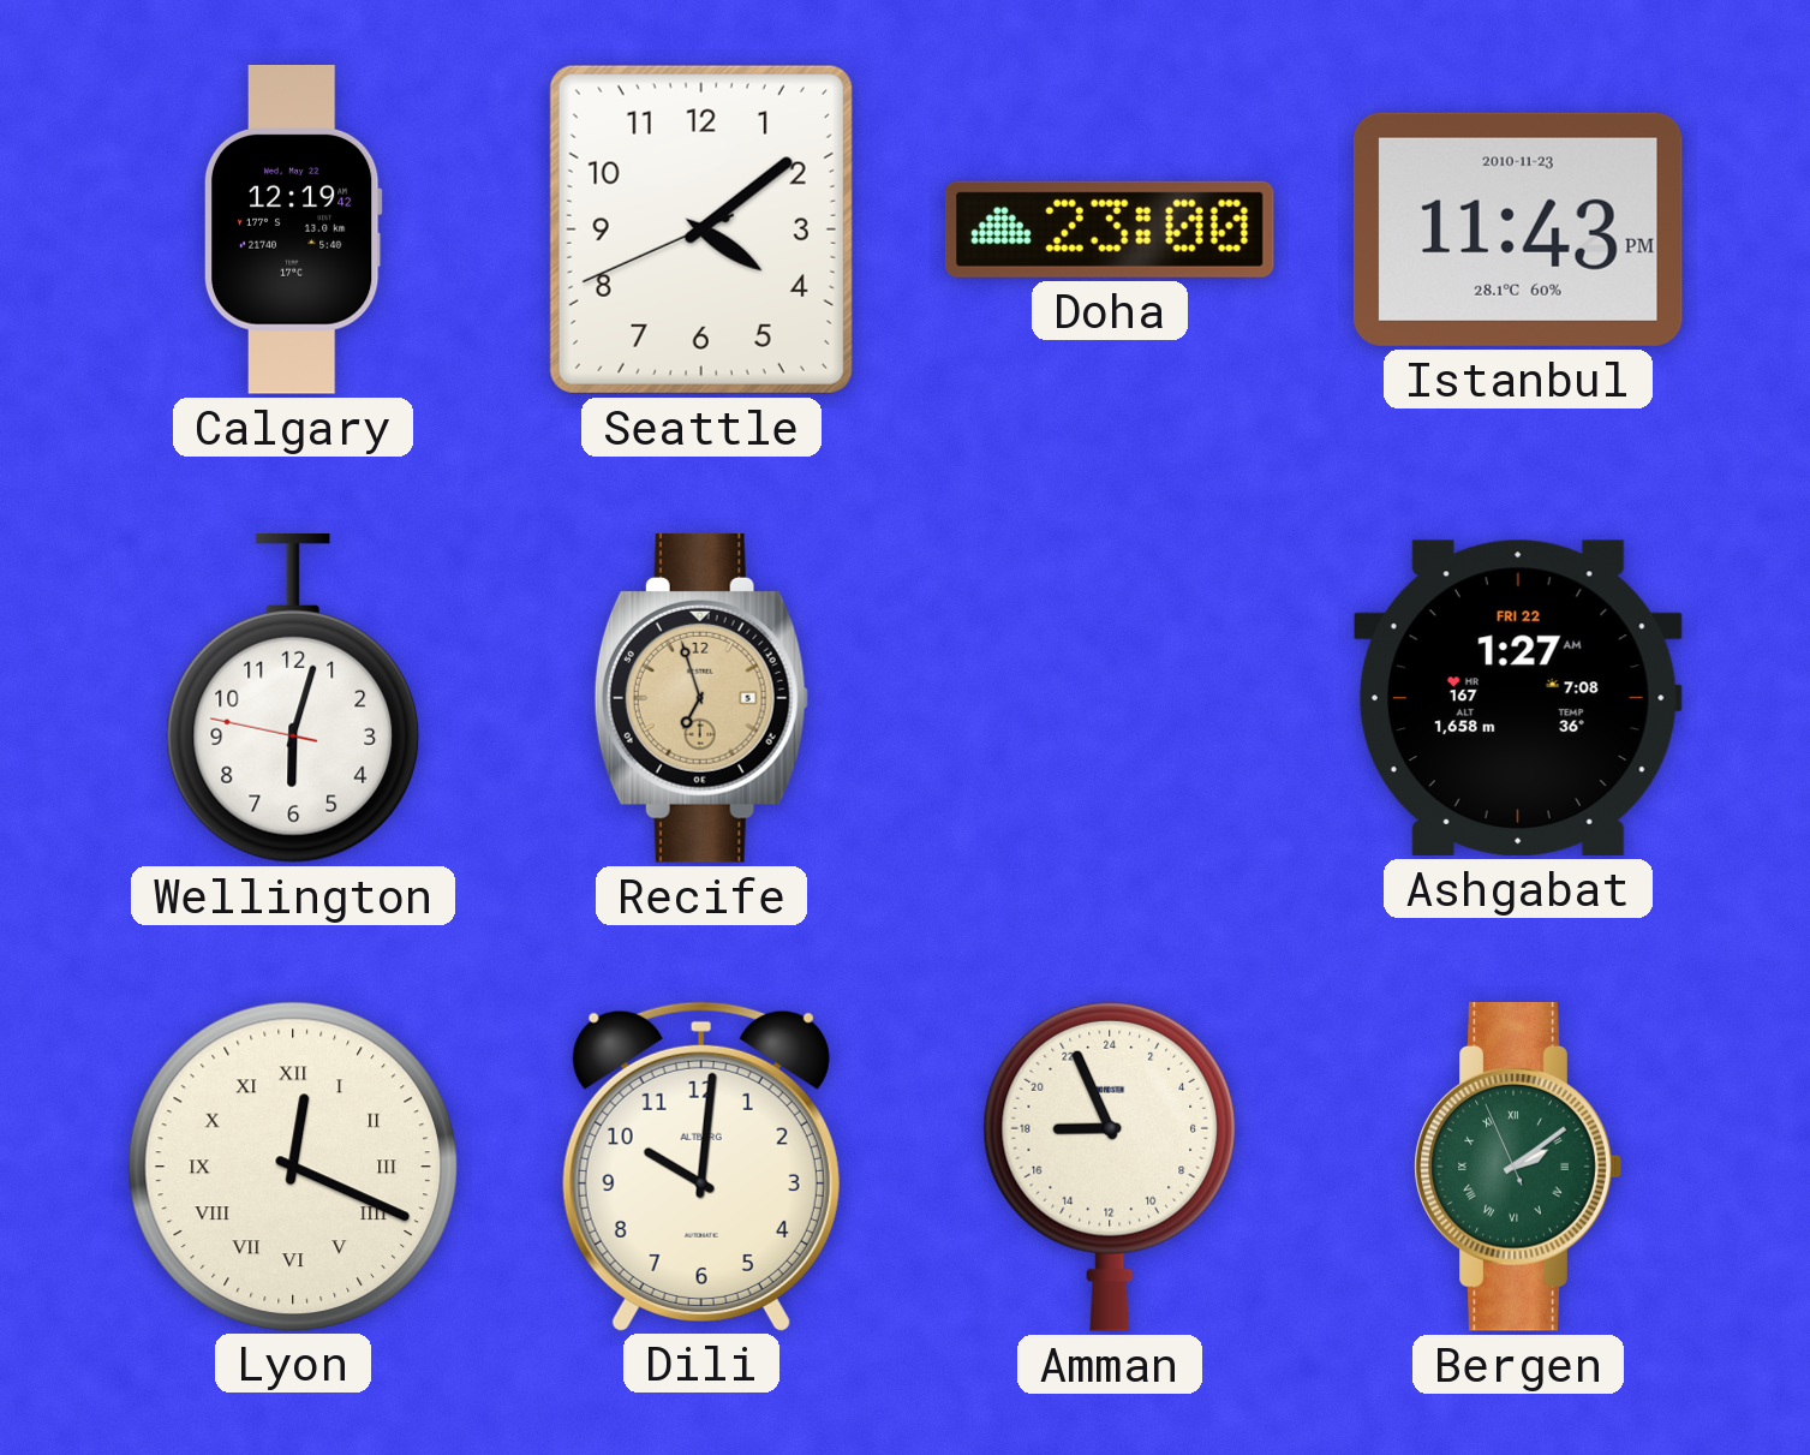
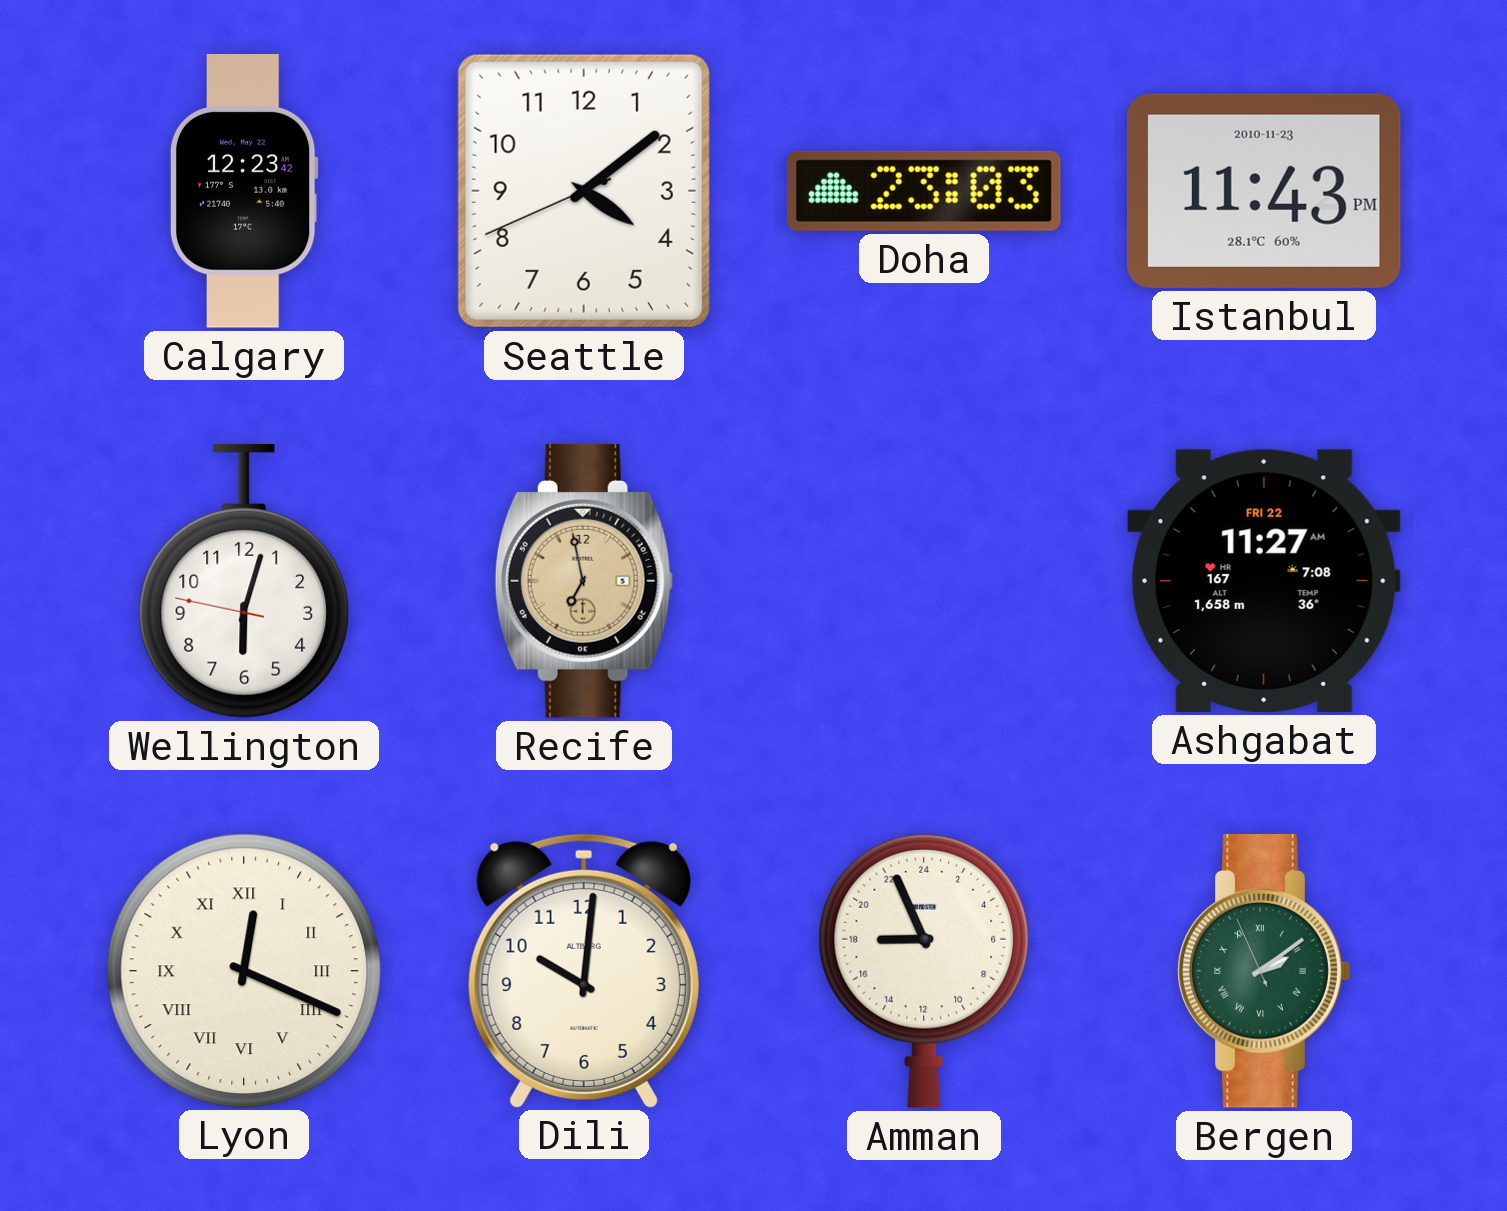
Calgary: 12:19 -> 12:23 (244, 192)
Doha: 23:00 -> 23:03 (924, 191)
Recife: 6:57 -> 6:58 (584, 581)
Ashgabat: 1:27 -> 11:27 (1264, 581)
